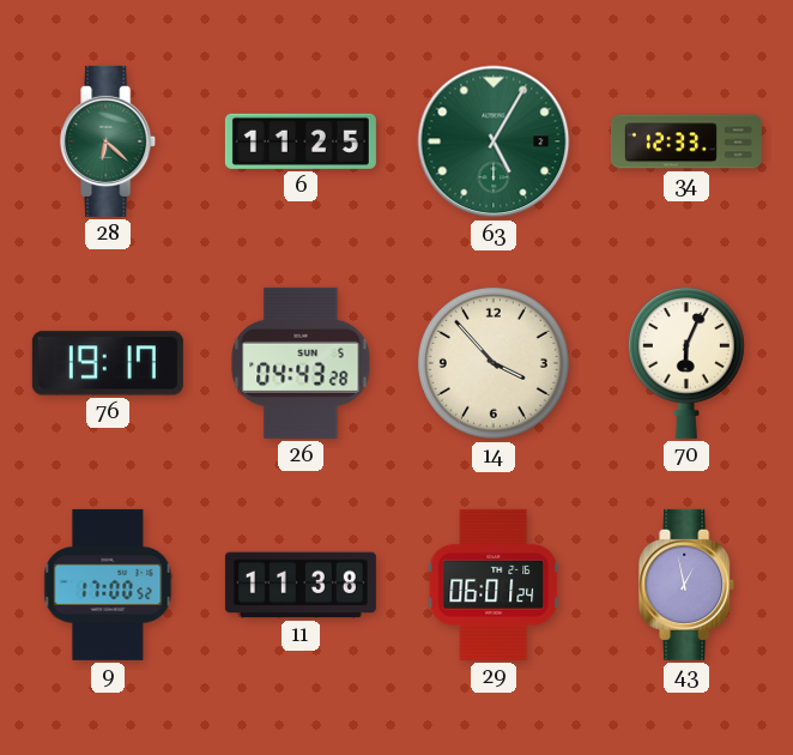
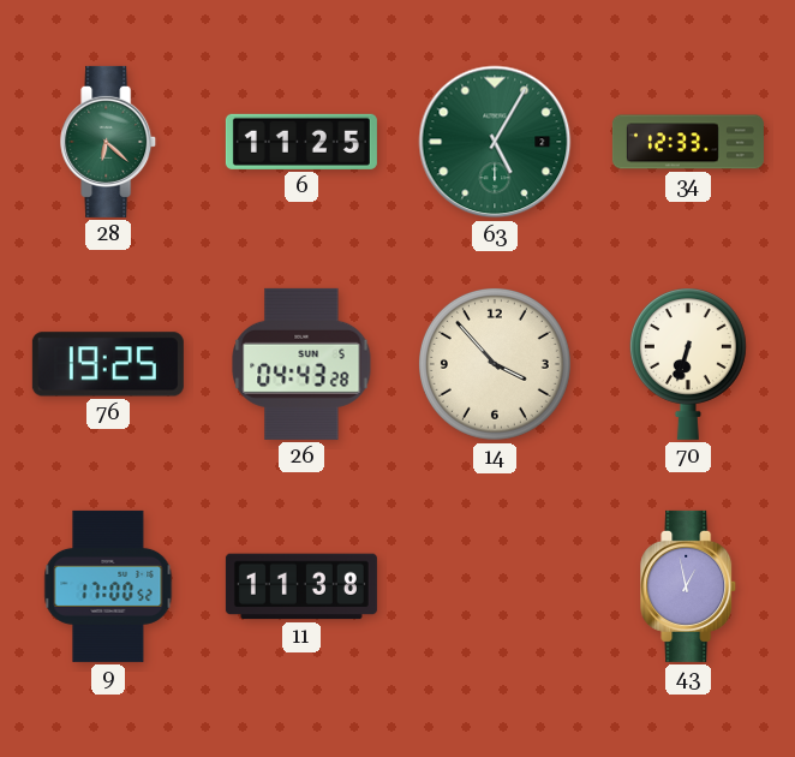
76: 19:17 -> 19:25 (108, 364)
70: 6:04 -> 6:33 (688, 364)
29: 06:01 -> none (494, 585)
